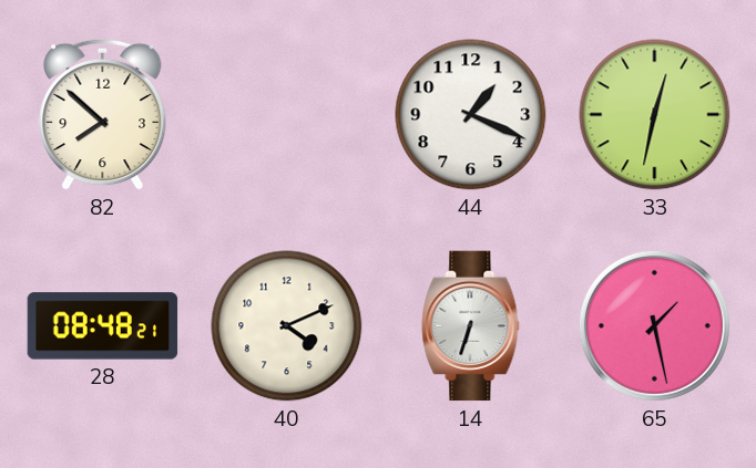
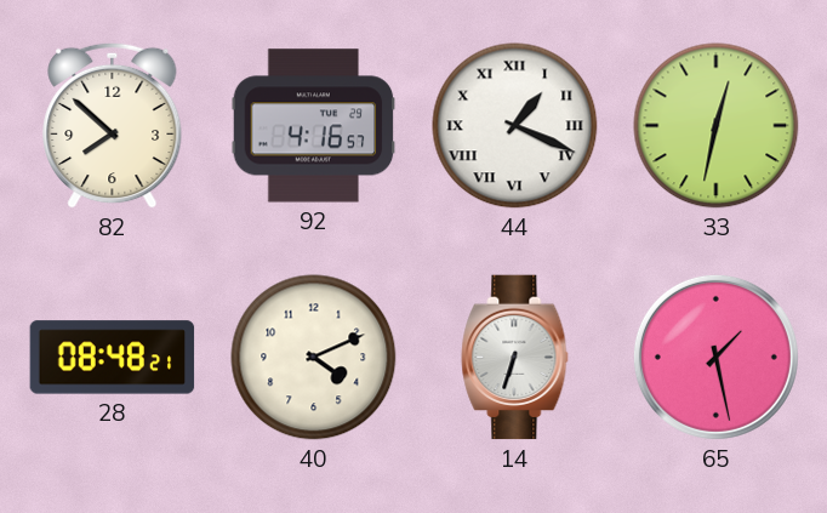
92: none -> 4:16 (314, 126)
44 numerals: Arabic -> Roman (515, 126)
